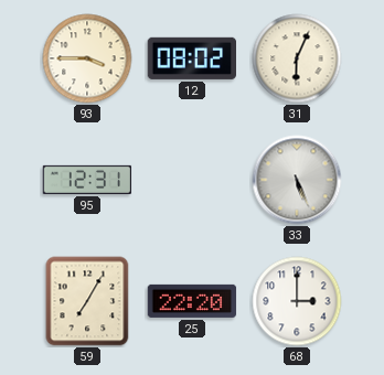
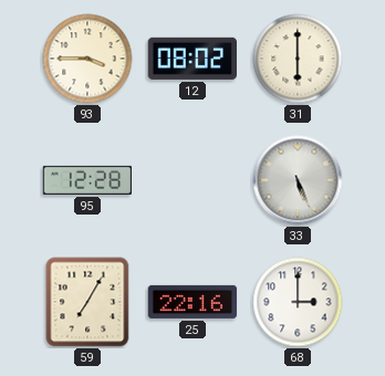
31: 6:04 -> 6:00 (298, 59)
95: 12:31 -> 12:28 (87, 180)
25: 22:20 -> 22:16 (192, 302)
